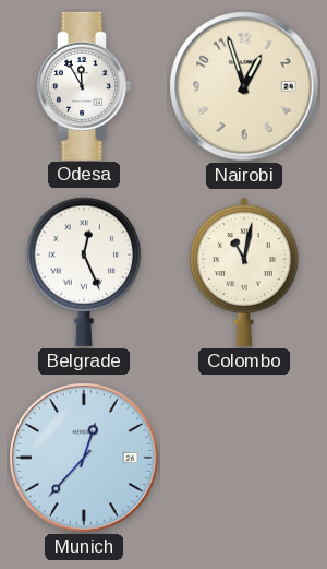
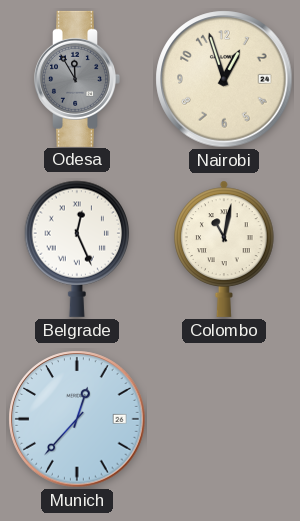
Odesa dial: white -> grey (77, 79)
